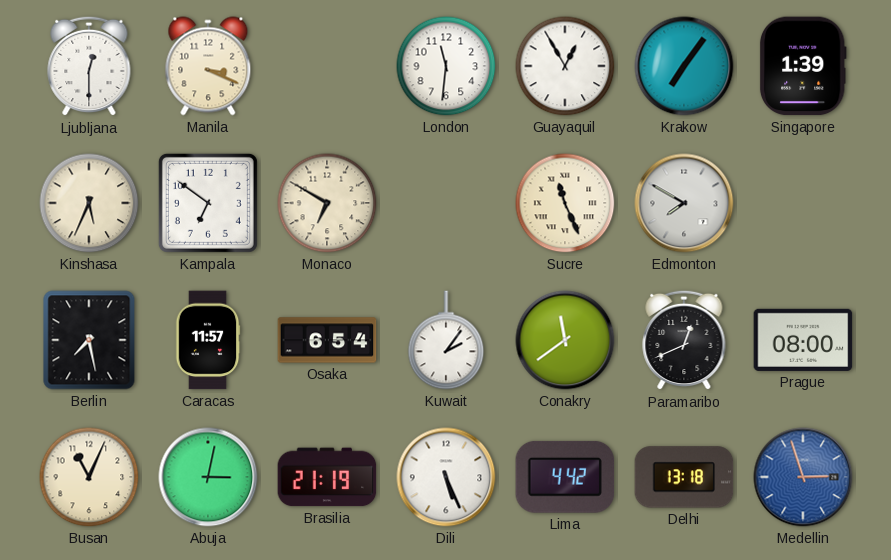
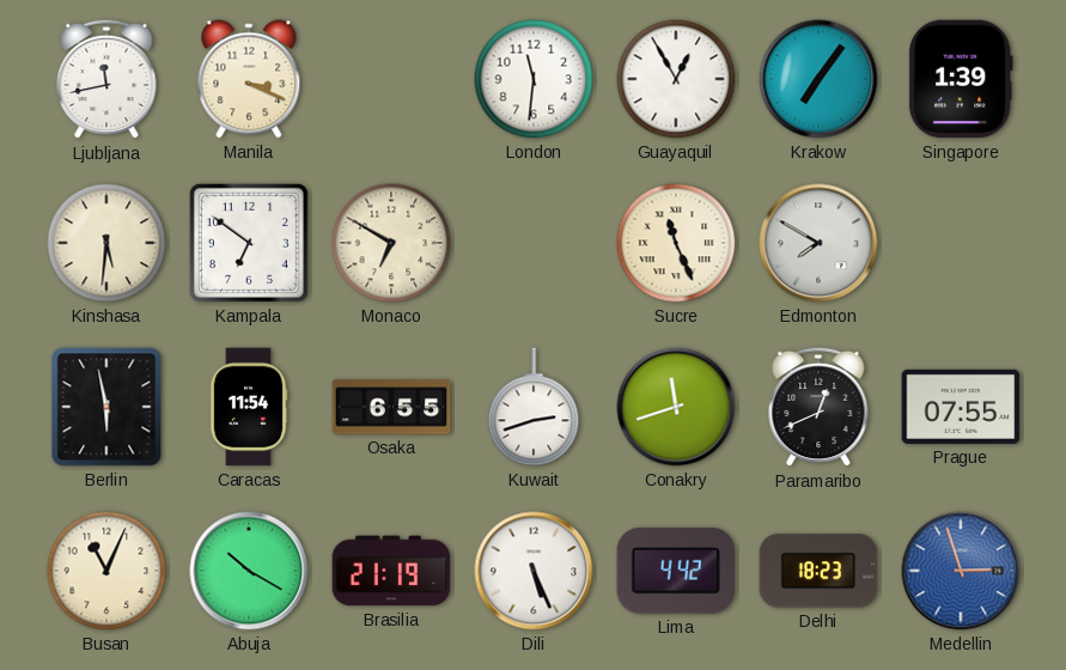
Ljubljana: 12:30 -> 11:43 (106, 79)
Kinshasa: 5:34 -> 5:31 (106, 243)
Berlin: 7:28 -> 5:58 (106, 407)
Caracas: 11:57 -> 11:54 (249, 407)
Osaka: 6:54 -> 6:55 (391, 407)
Kuwait: 2:06 -> 2:42 (534, 407)
Conakry: 11:39 -> 11:42 (676, 407)
Prague: 08:00 -> 07:55 (961, 407)
Abuja: 3:02 -> 10:20 (249, 571)
Delhi: 13:18 -> 18:23 (818, 571)
